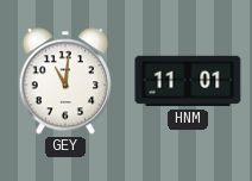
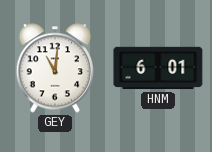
HNM: 11:01 -> 6:01 (158, 68)
